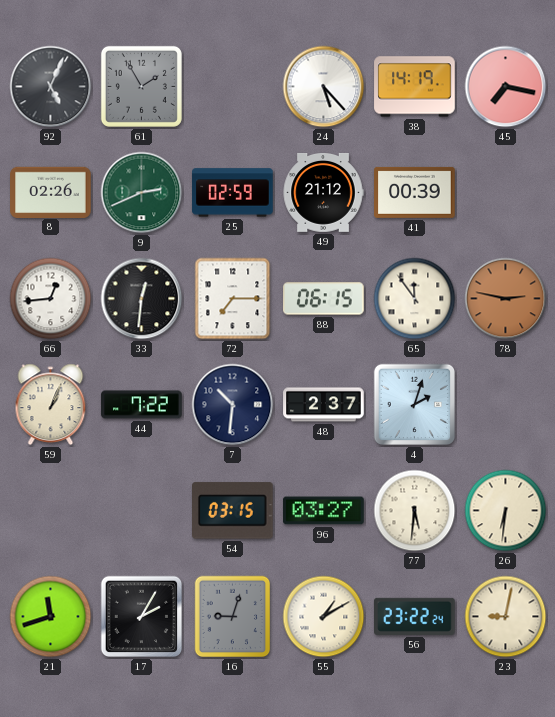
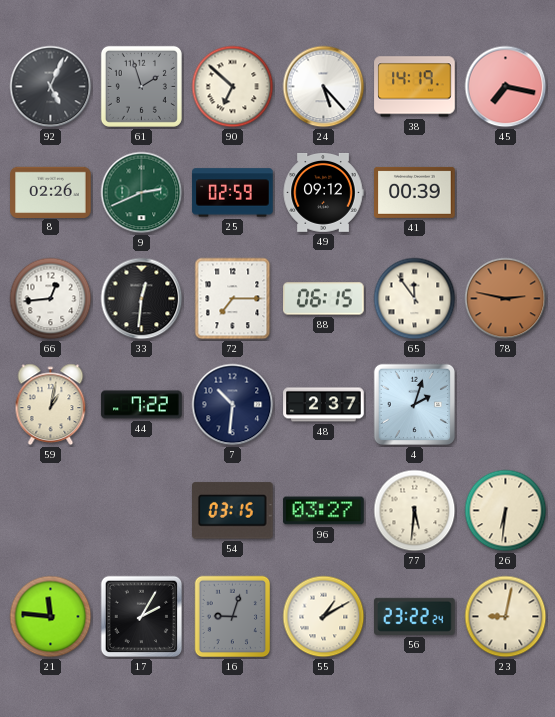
61: 1:55 -> 1:57 (141, 86)
90: none -> 6:52 (233, 87)
49: 21:12 -> 09:12 (323, 193)
59: 1:04 -> 1:02 (51, 405)
21: 11:42 -> 11:46 (51, 617)
